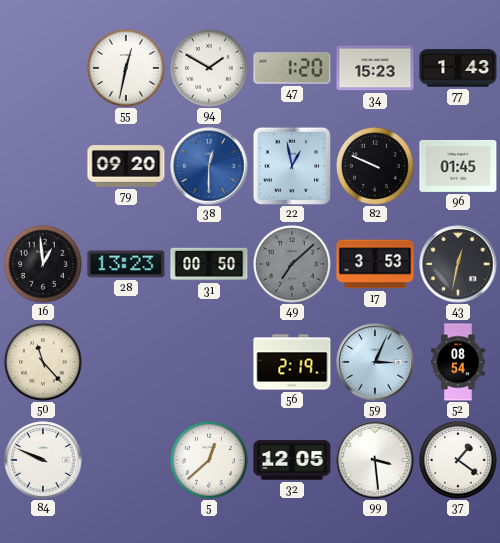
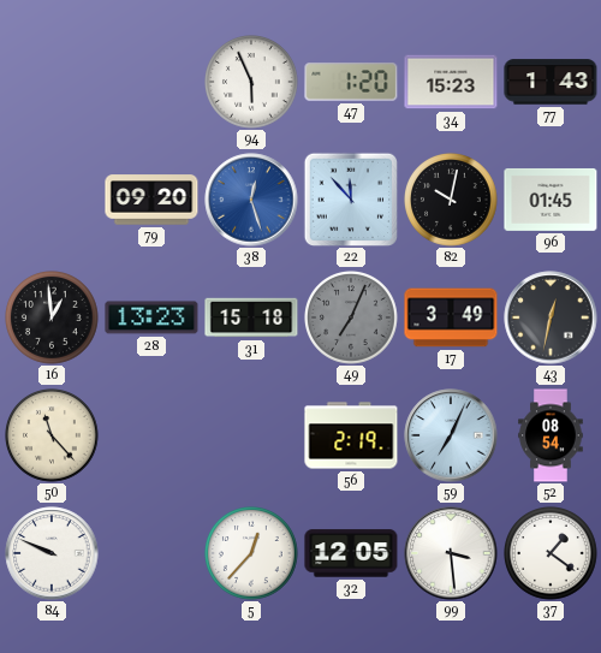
55: 12:32 -> none (126, 68)
94: 1:50 -> 5:56 (251, 82)
38: 12:30 -> 12:27 (251, 200)
22: 12:58 -> 11:53 (350, 198)
82: 9:49 -> 10:02 (451, 200)
31: 00:50 -> 15:18 (251, 317)
49: 7:08 -> 7:04 (351, 317)
17: 3:53 -> 3:49 (451, 317)
59: 3:04 -> 7:04 (451, 435)
5: 12:38 -> 12:37 (251, 553)
